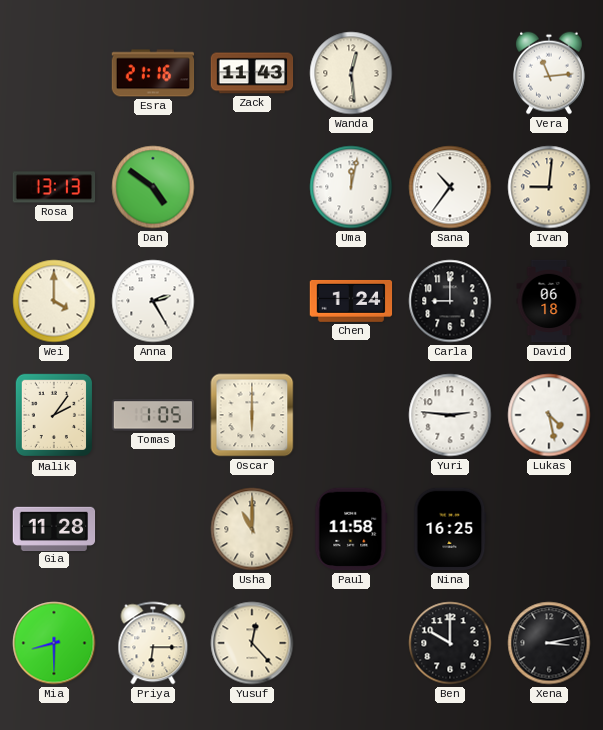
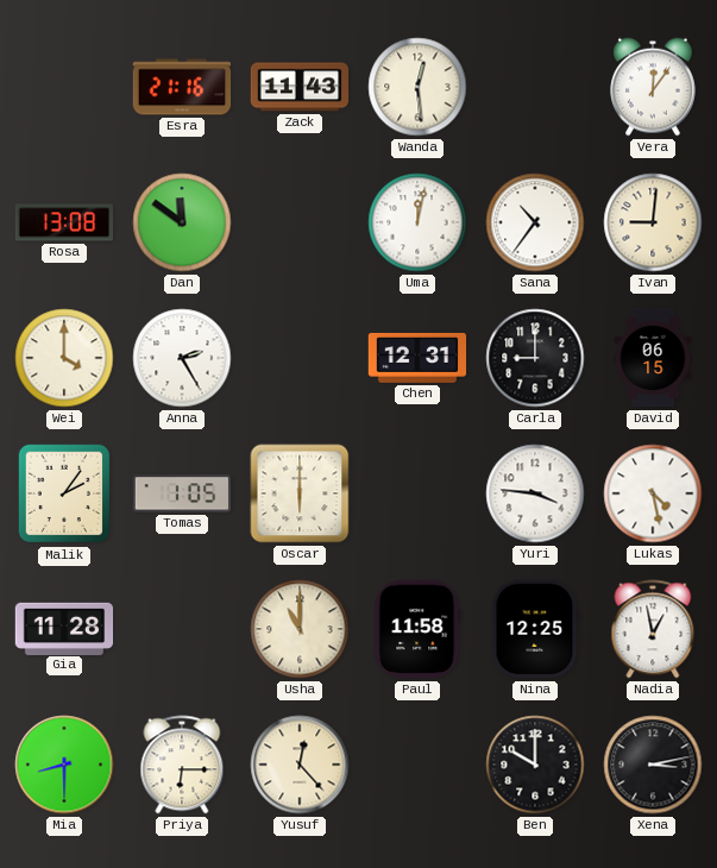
Vera: 11:14 -> 12:06 (654, 87)
Rosa: 13:13 -> 13:08 (64, 222)
Dan: 4:51 -> 11:51 (182, 222)
Chen: 1:24 -> 12:31 (417, 358)
David: 06:18 -> 06:15 (653, 358)
Yuri: 2:46 -> 3:46 (535, 493)
Nina: 16:25 -> 12:25 (535, 629)
Nadia: none -> 12:58 (653, 629)
